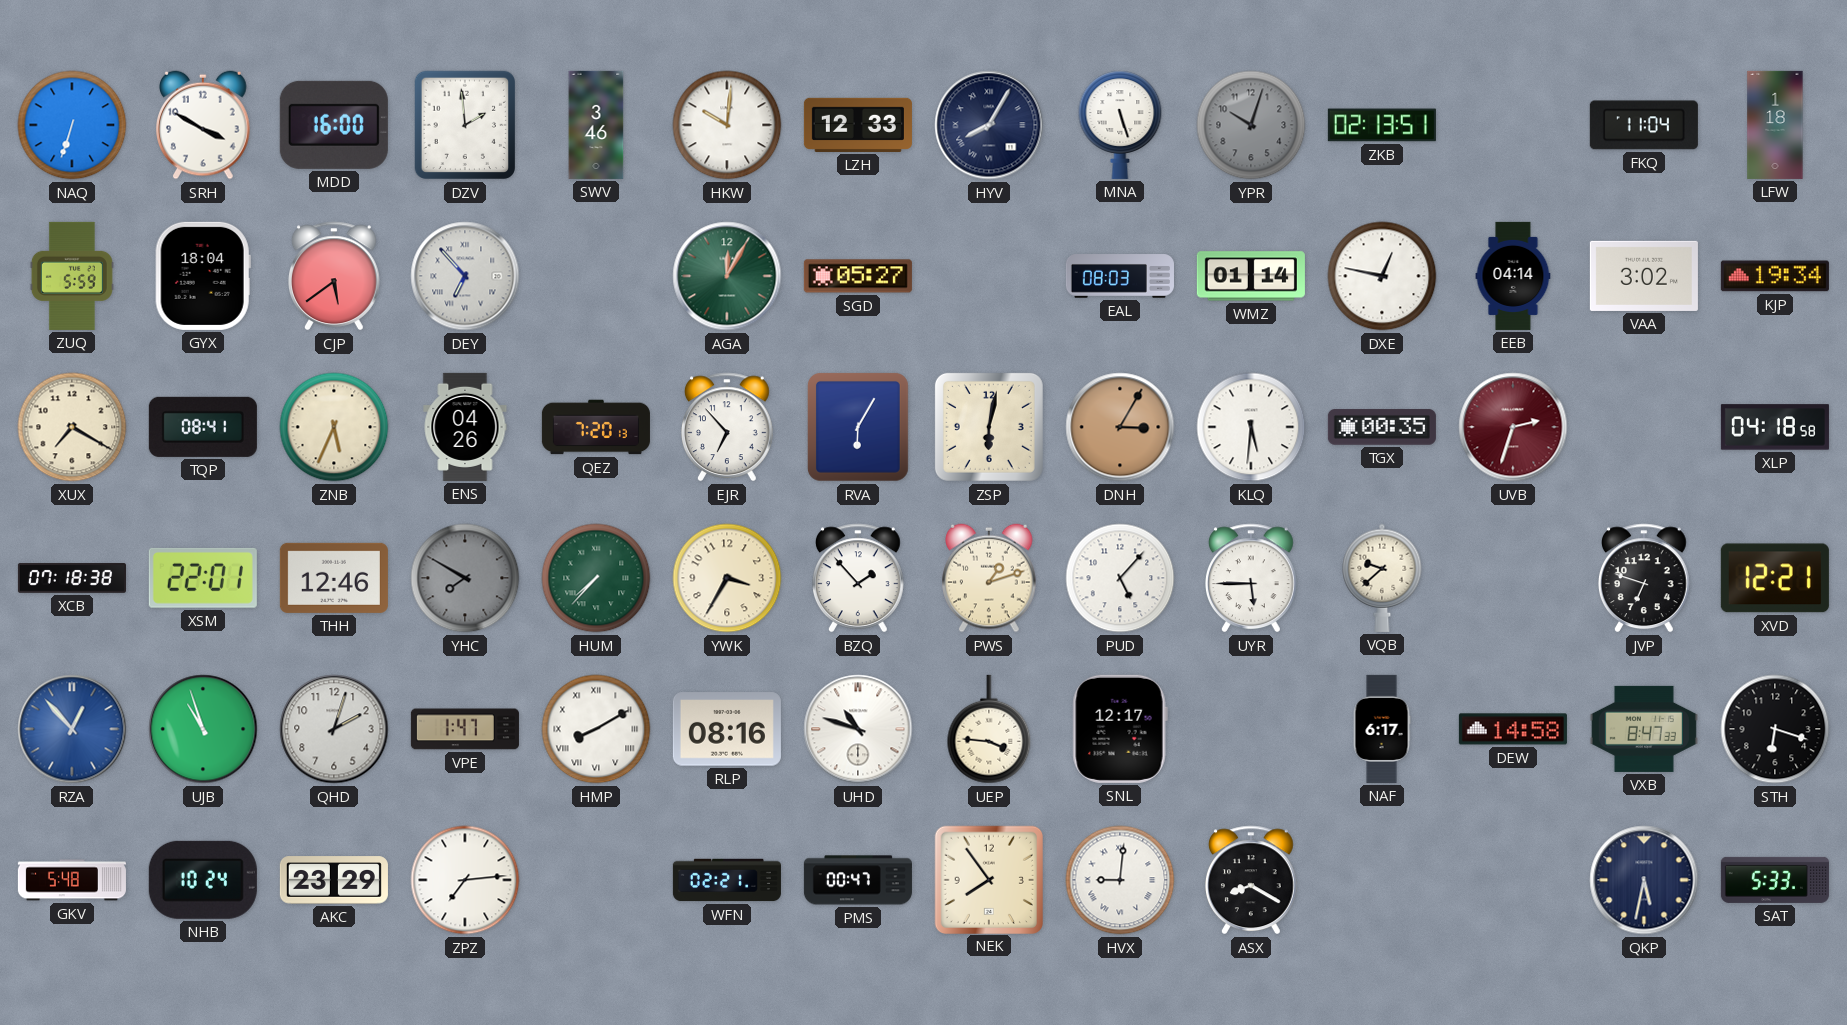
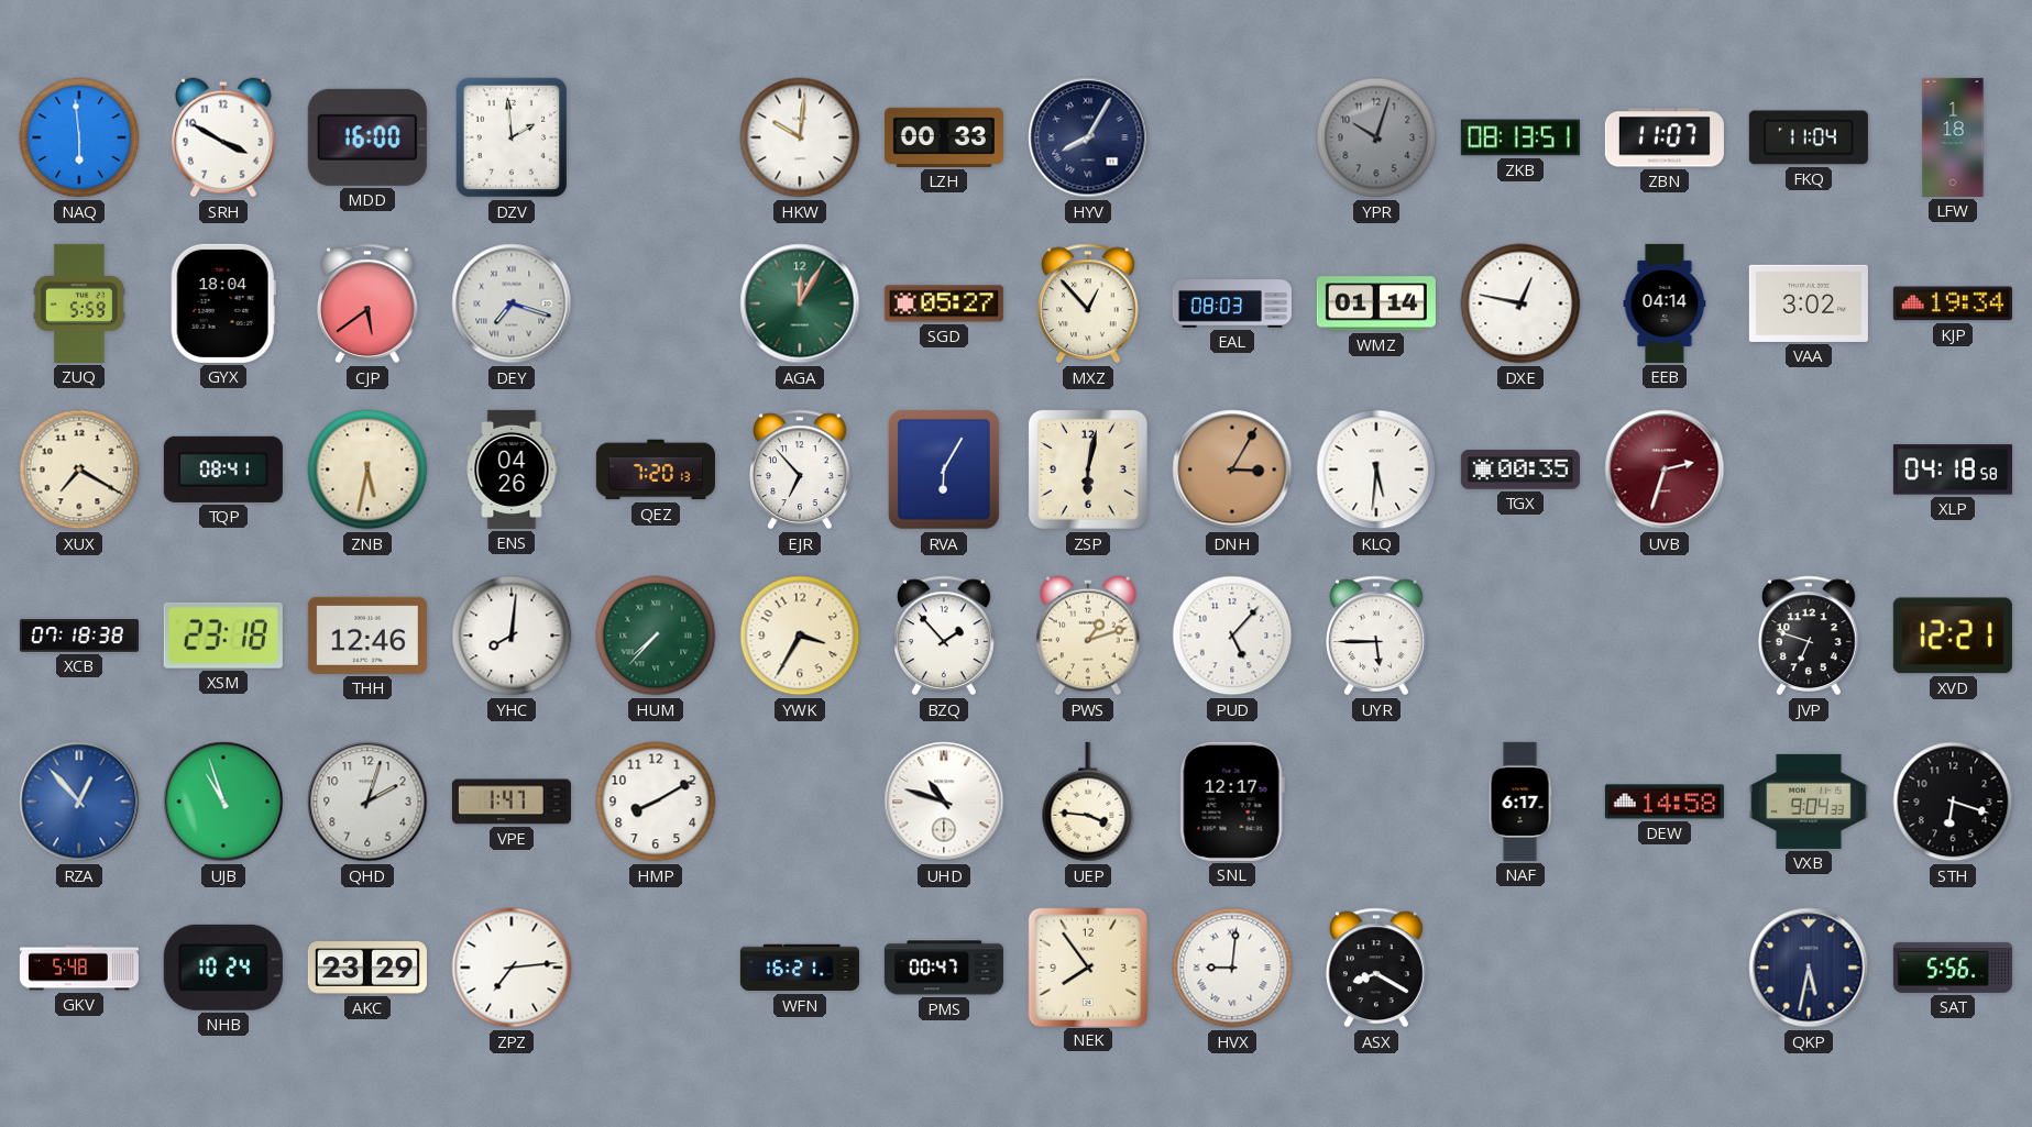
NAQ: 6:33 -> 5:59 (79, 137)
SWV: 3:46 -> none (596, 125)
LZH: 12:33 -> 00:33 (944, 137)
MNA: 5:27 -> none (1120, 125)
ZKB: 02:13 -> 08:13 (1520, 137)
ZBN: none -> 11:07 (1665, 137)
DEY: 6:53 -> 7:18 (512, 303)
MXZ: none -> 12:53 (1089, 303)
ZNB: 5:34 -> 5:32 (367, 469)
XSM: 22:01 -> 23:18 (223, 636)
YHC: 7:50 -> 8:01 (512, 636)
YHC dial: grey -> white (512, 636)
VQB: 9:38 -> none (1382, 578)
HMP numerals: Roman -> Arabic (656, 802)
RLP: 08:16 -> none (727, 729)
VXB: 8:47 -> 9:04 (1809, 802)
WFN: 02:21 -> 16:21 (800, 968)
SAT: 5:33 -> 5:56 (1953, 968)
